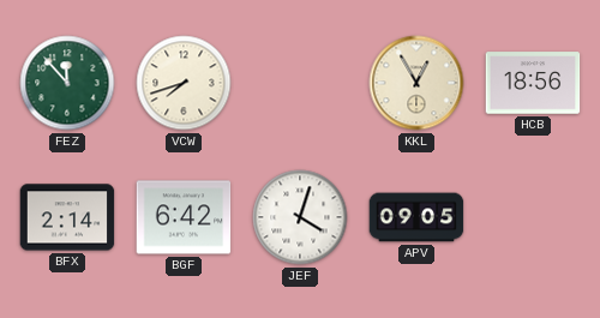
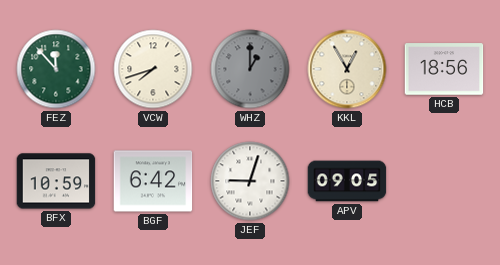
WHZ: none -> 1:00 (250, 69)
BFX: 2:14 -> 10:59 (56, 181)
JEF: 4:03 -> 9:03 (250, 181)
